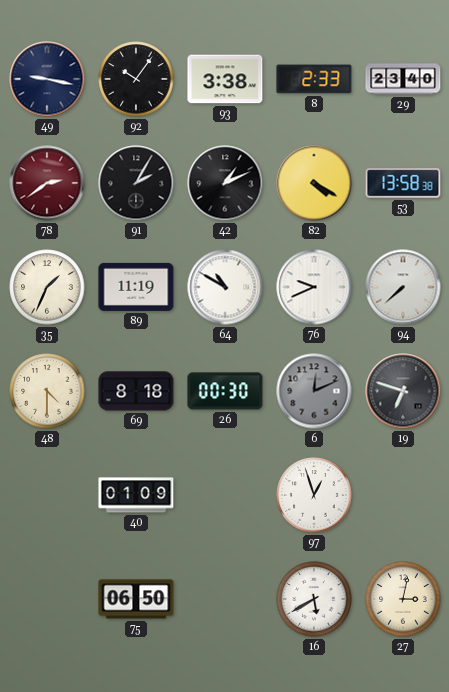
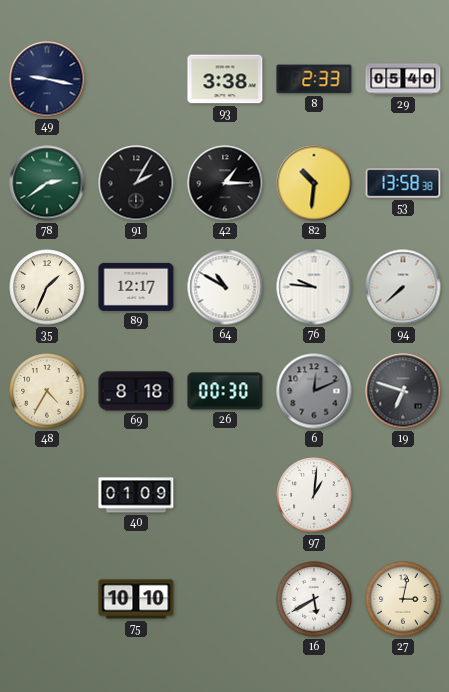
92: 10:06 -> none (136, 79)
29: 23:40 -> 05:40 (403, 79)
78 dial: burgundy -> green (47, 183)
42: 1:11 -> 1:15 (225, 183)
82: 4:20 -> 10:31 (314, 183)
89: 11:19 -> 12:17 (136, 287)
76: 9:41 -> 9:46 (314, 287)
48: 4:30 -> 4:35 (47, 391)
97: 12:57 -> 1:01 (314, 495)
75: 06:50 -> 10:10 (136, 599)
